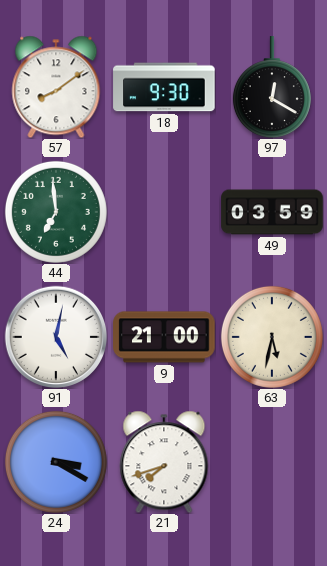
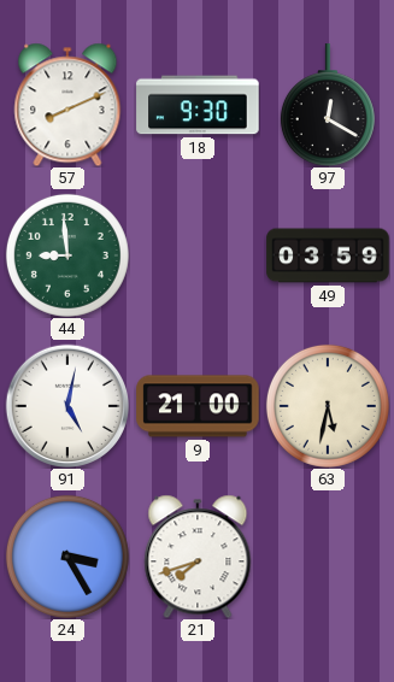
57: 8:09 -> 8:11 (67, 105)
44: 6:59 -> 8:59 (67, 255)
24: 3:20 -> 3:25 (67, 557)
